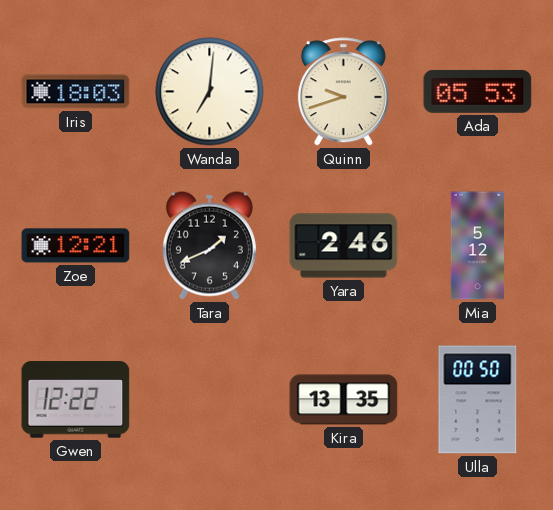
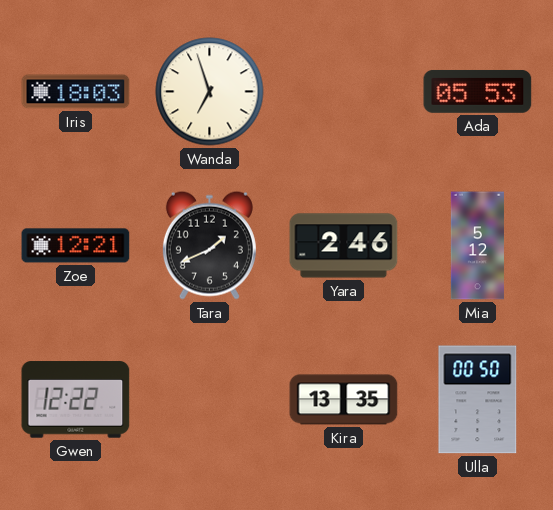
Wanda: 7:01 -> 6:57 (210, 92)
Quinn: 9:42 -> none (343, 92)
